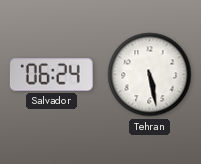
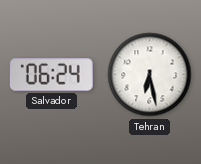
Tehran: 5:28 -> 6:28 (150, 75)
